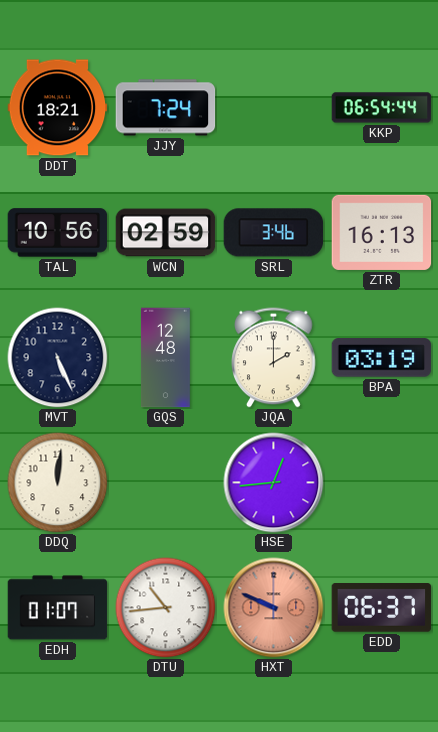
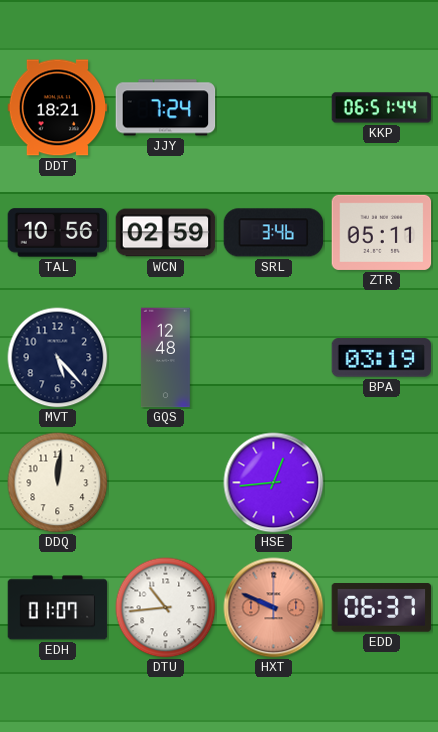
KKP: 06:54 -> 06:51 (382, 108)
ZTR: 16:13 -> 05:11 (382, 232)
MVT: 5:26 -> 5:23 (58, 358)
JQA: 2:00 -> none (274, 358)
